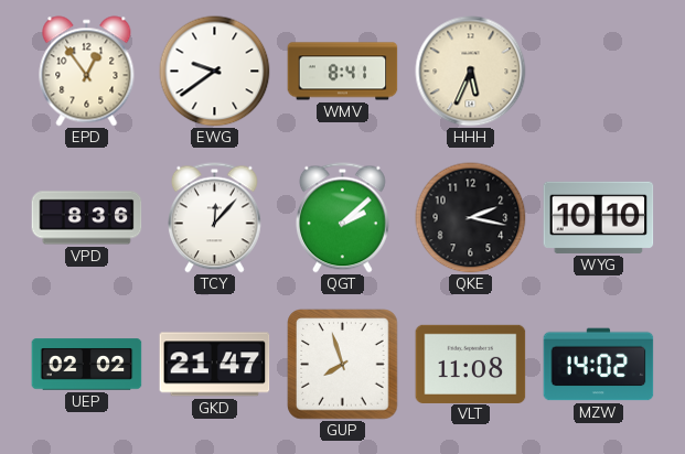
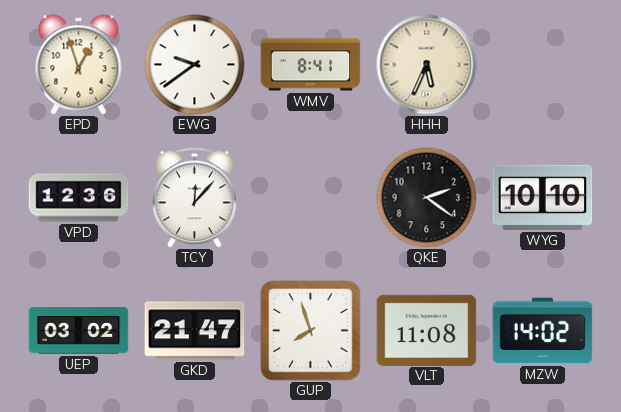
EPD: 12:54 -> 12:57 (79, 65)
VPD: 8:36 -> 12:36 (79, 198)
QGT: 2:08 -> none (343, 218)
QKE: 2:17 -> 2:21 (427, 198)
UEP: 02:02 -> 03:02 (79, 331)
